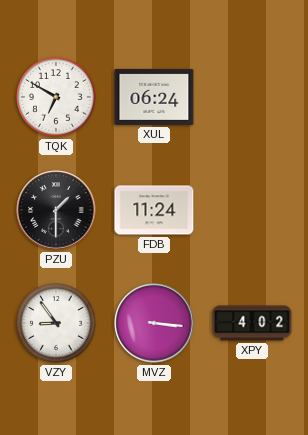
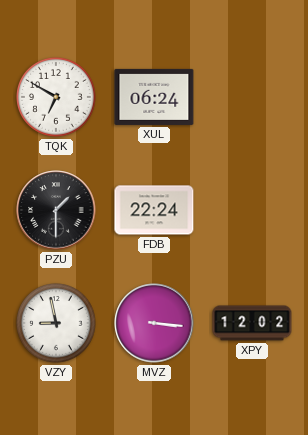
FDB: 11:24 -> 22:24 (154, 210)
VZY: 8:54 -> 8:58 (57, 324)
XPY: 4:02 -> 12:02 (252, 323)
